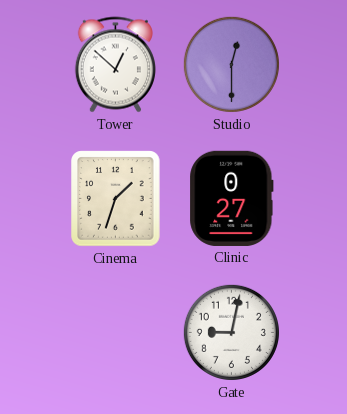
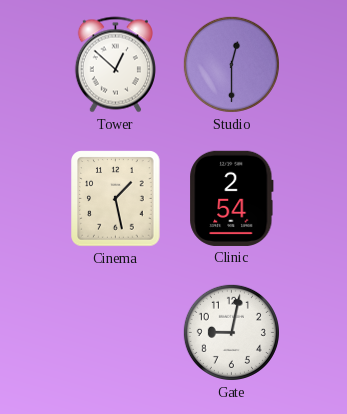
Cinema: 1:33 -> 1:28 (116, 199)
Clinic: 0:27 -> 2:54 (232, 198)
